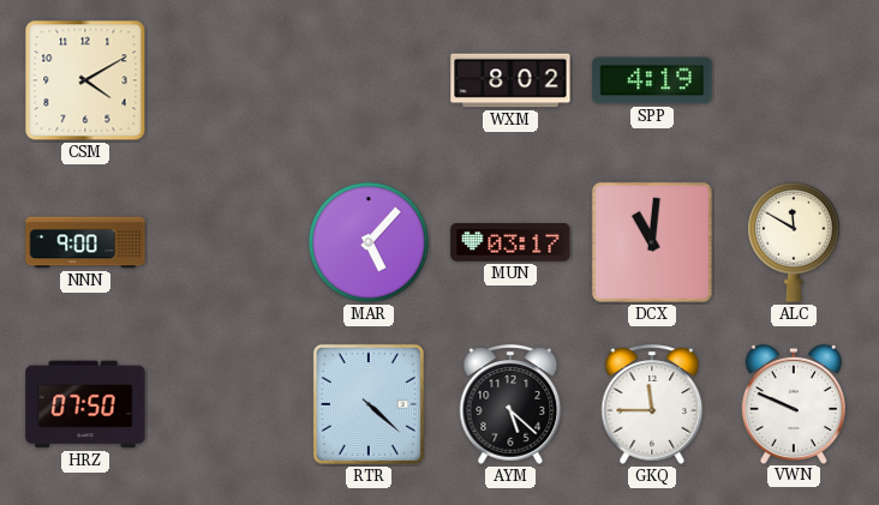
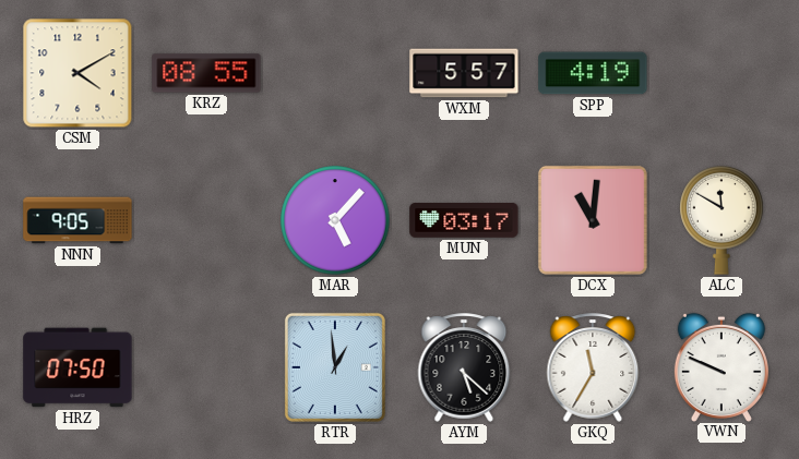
KRZ: none -> 08:55 (206, 73)
WXM: 8:02 -> 5:57 (464, 73)
NNN: 9:00 -> 9:05 (77, 220)
RTR: 4:22 -> 12:59 (335, 367)
GKQ: 11:45 -> 11:35 (593, 367)
